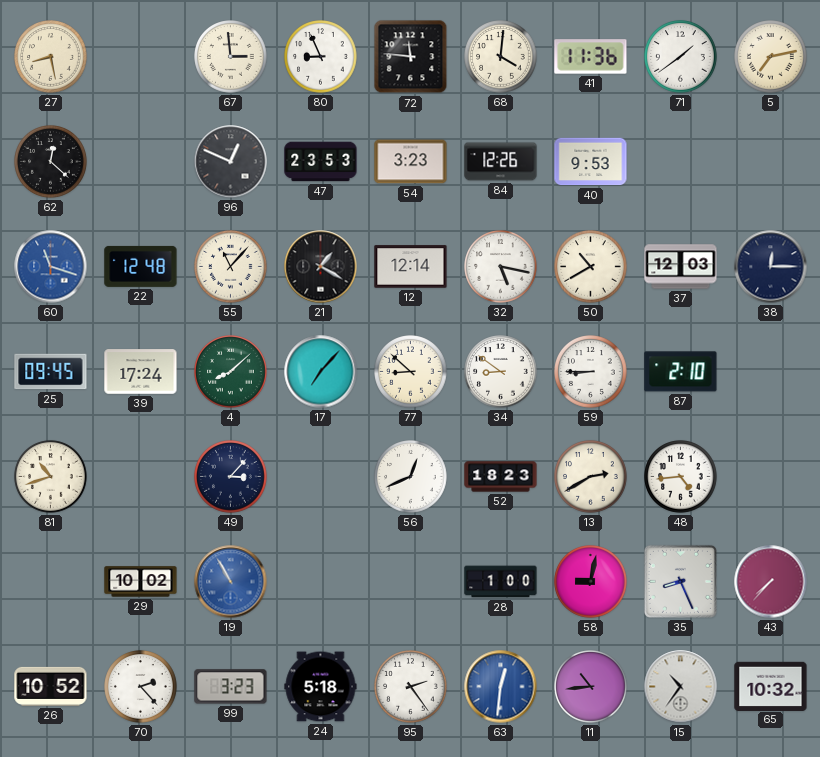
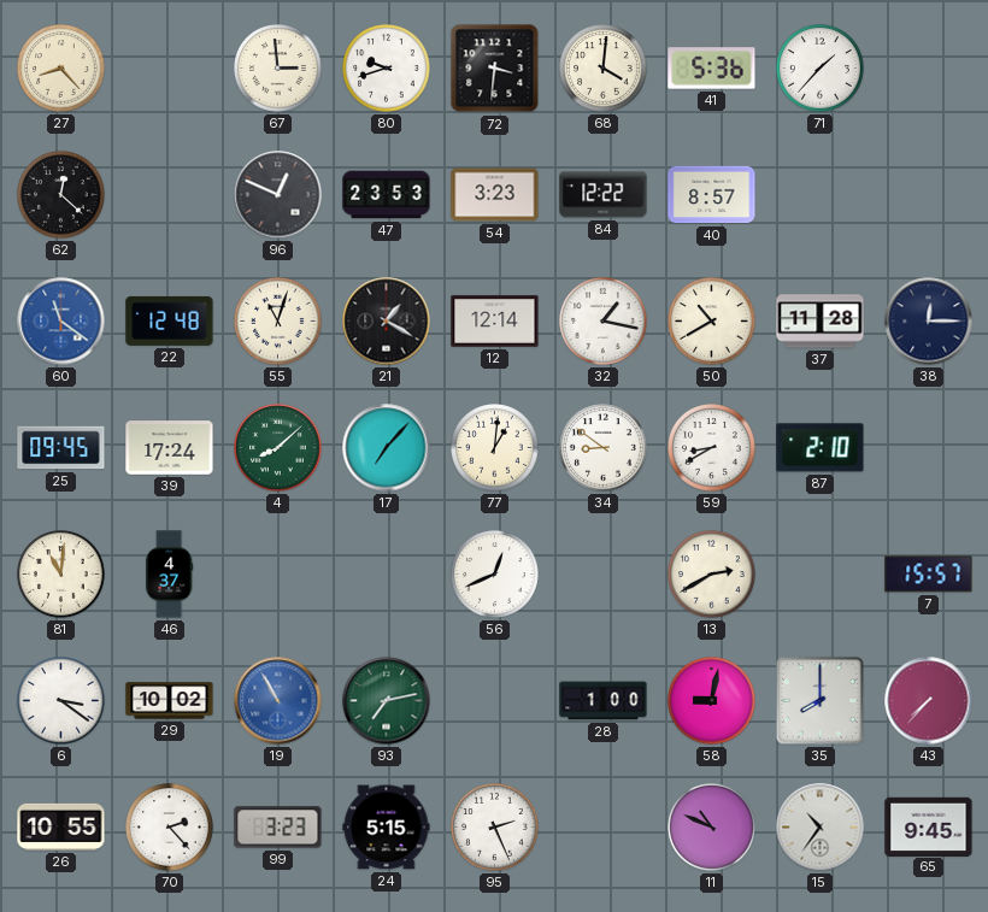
27: 8:28 -> 8:23 (61, 69)
80: 8:56 -> 9:42 (387, 69)
72: 11:46 -> 3:31 (495, 69)
41: 11:36 -> 5:36 (712, 69)
71: 1:39 -> 1:37 (821, 69)
5: 7:13 -> none (771, 57)
84: 12:26 -> 12:22 (604, 195)
40: 9:53 -> 8:57 (712, 195)
60: 11:18 -> 11:21 (61, 322)
55: 11:07 -> 11:03 (278, 322)
32: 5:17 -> 1:17 (604, 322)
37: 12:03 -> 11:28 (821, 322)
77: 8:52 -> 1:01 (495, 448)
59: 8:45 -> 8:40 (712, 448)
81: 10:42 -> 11:01 (61, 575)
46: none -> 4:37 (170, 575)
49: 3:07 -> none (231, 477)
52: 18:23 -> none (501, 477)
48: 4:44 -> none (681, 477)
7: none -> 15:57 (929, 575)
6: none -> 3:21 (61, 701)
93: none -> 7:13 (387, 701)
35: 8:26 -> 8:00 (819, 700)
26: 10:52 -> 10:55 (61, 826)
24: 5:18 -> 5:15 (387, 828)
95: 2:24 -> 2:26 (495, 828)
63: 12:31 -> none (501, 687)
11: 10:44 -> 10:49 (712, 828)
65: 10:32 -> 9:45 (929, 826)
